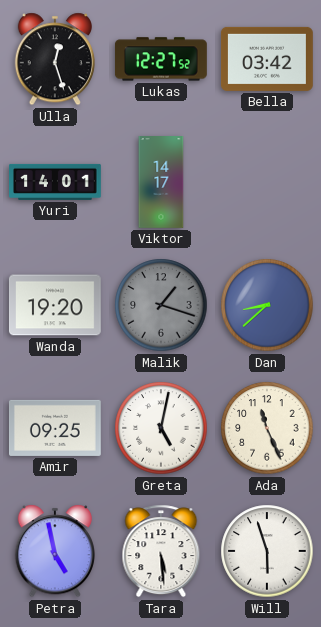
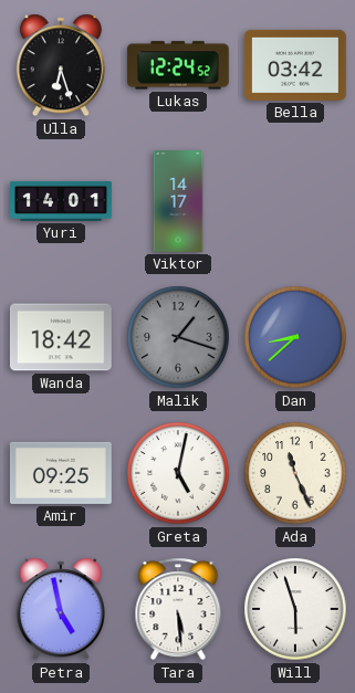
Ulla: 12:27 -> 6:27 (61, 65)
Lukas: 12:27 -> 12:24 (178, 65)
Wanda: 19:20 -> 18:42 (61, 337)
